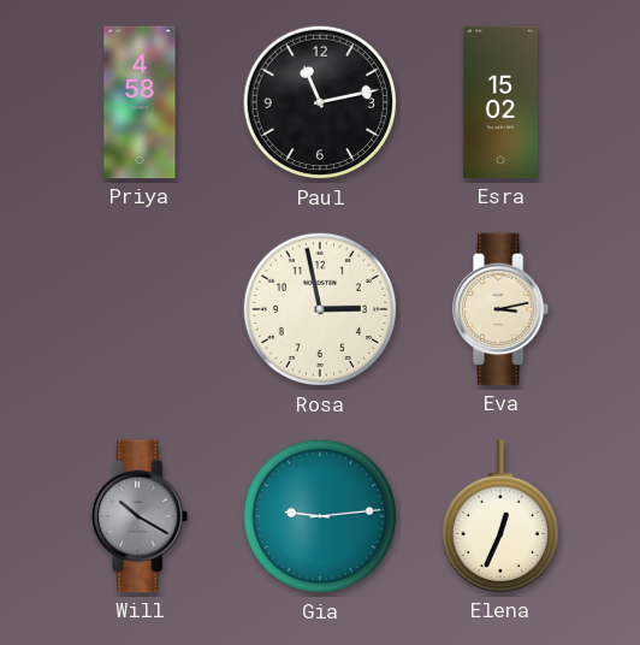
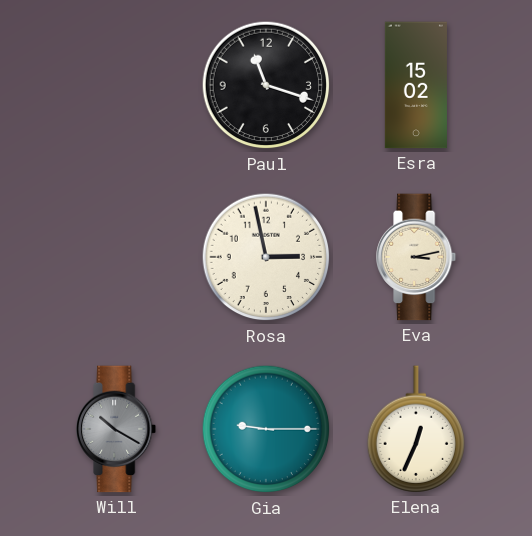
Priya: 4:58 -> none (140, 102)
Paul: 11:13 -> 11:18 (266, 85)
Gia: 9:14 -> 9:15 (266, 429)
